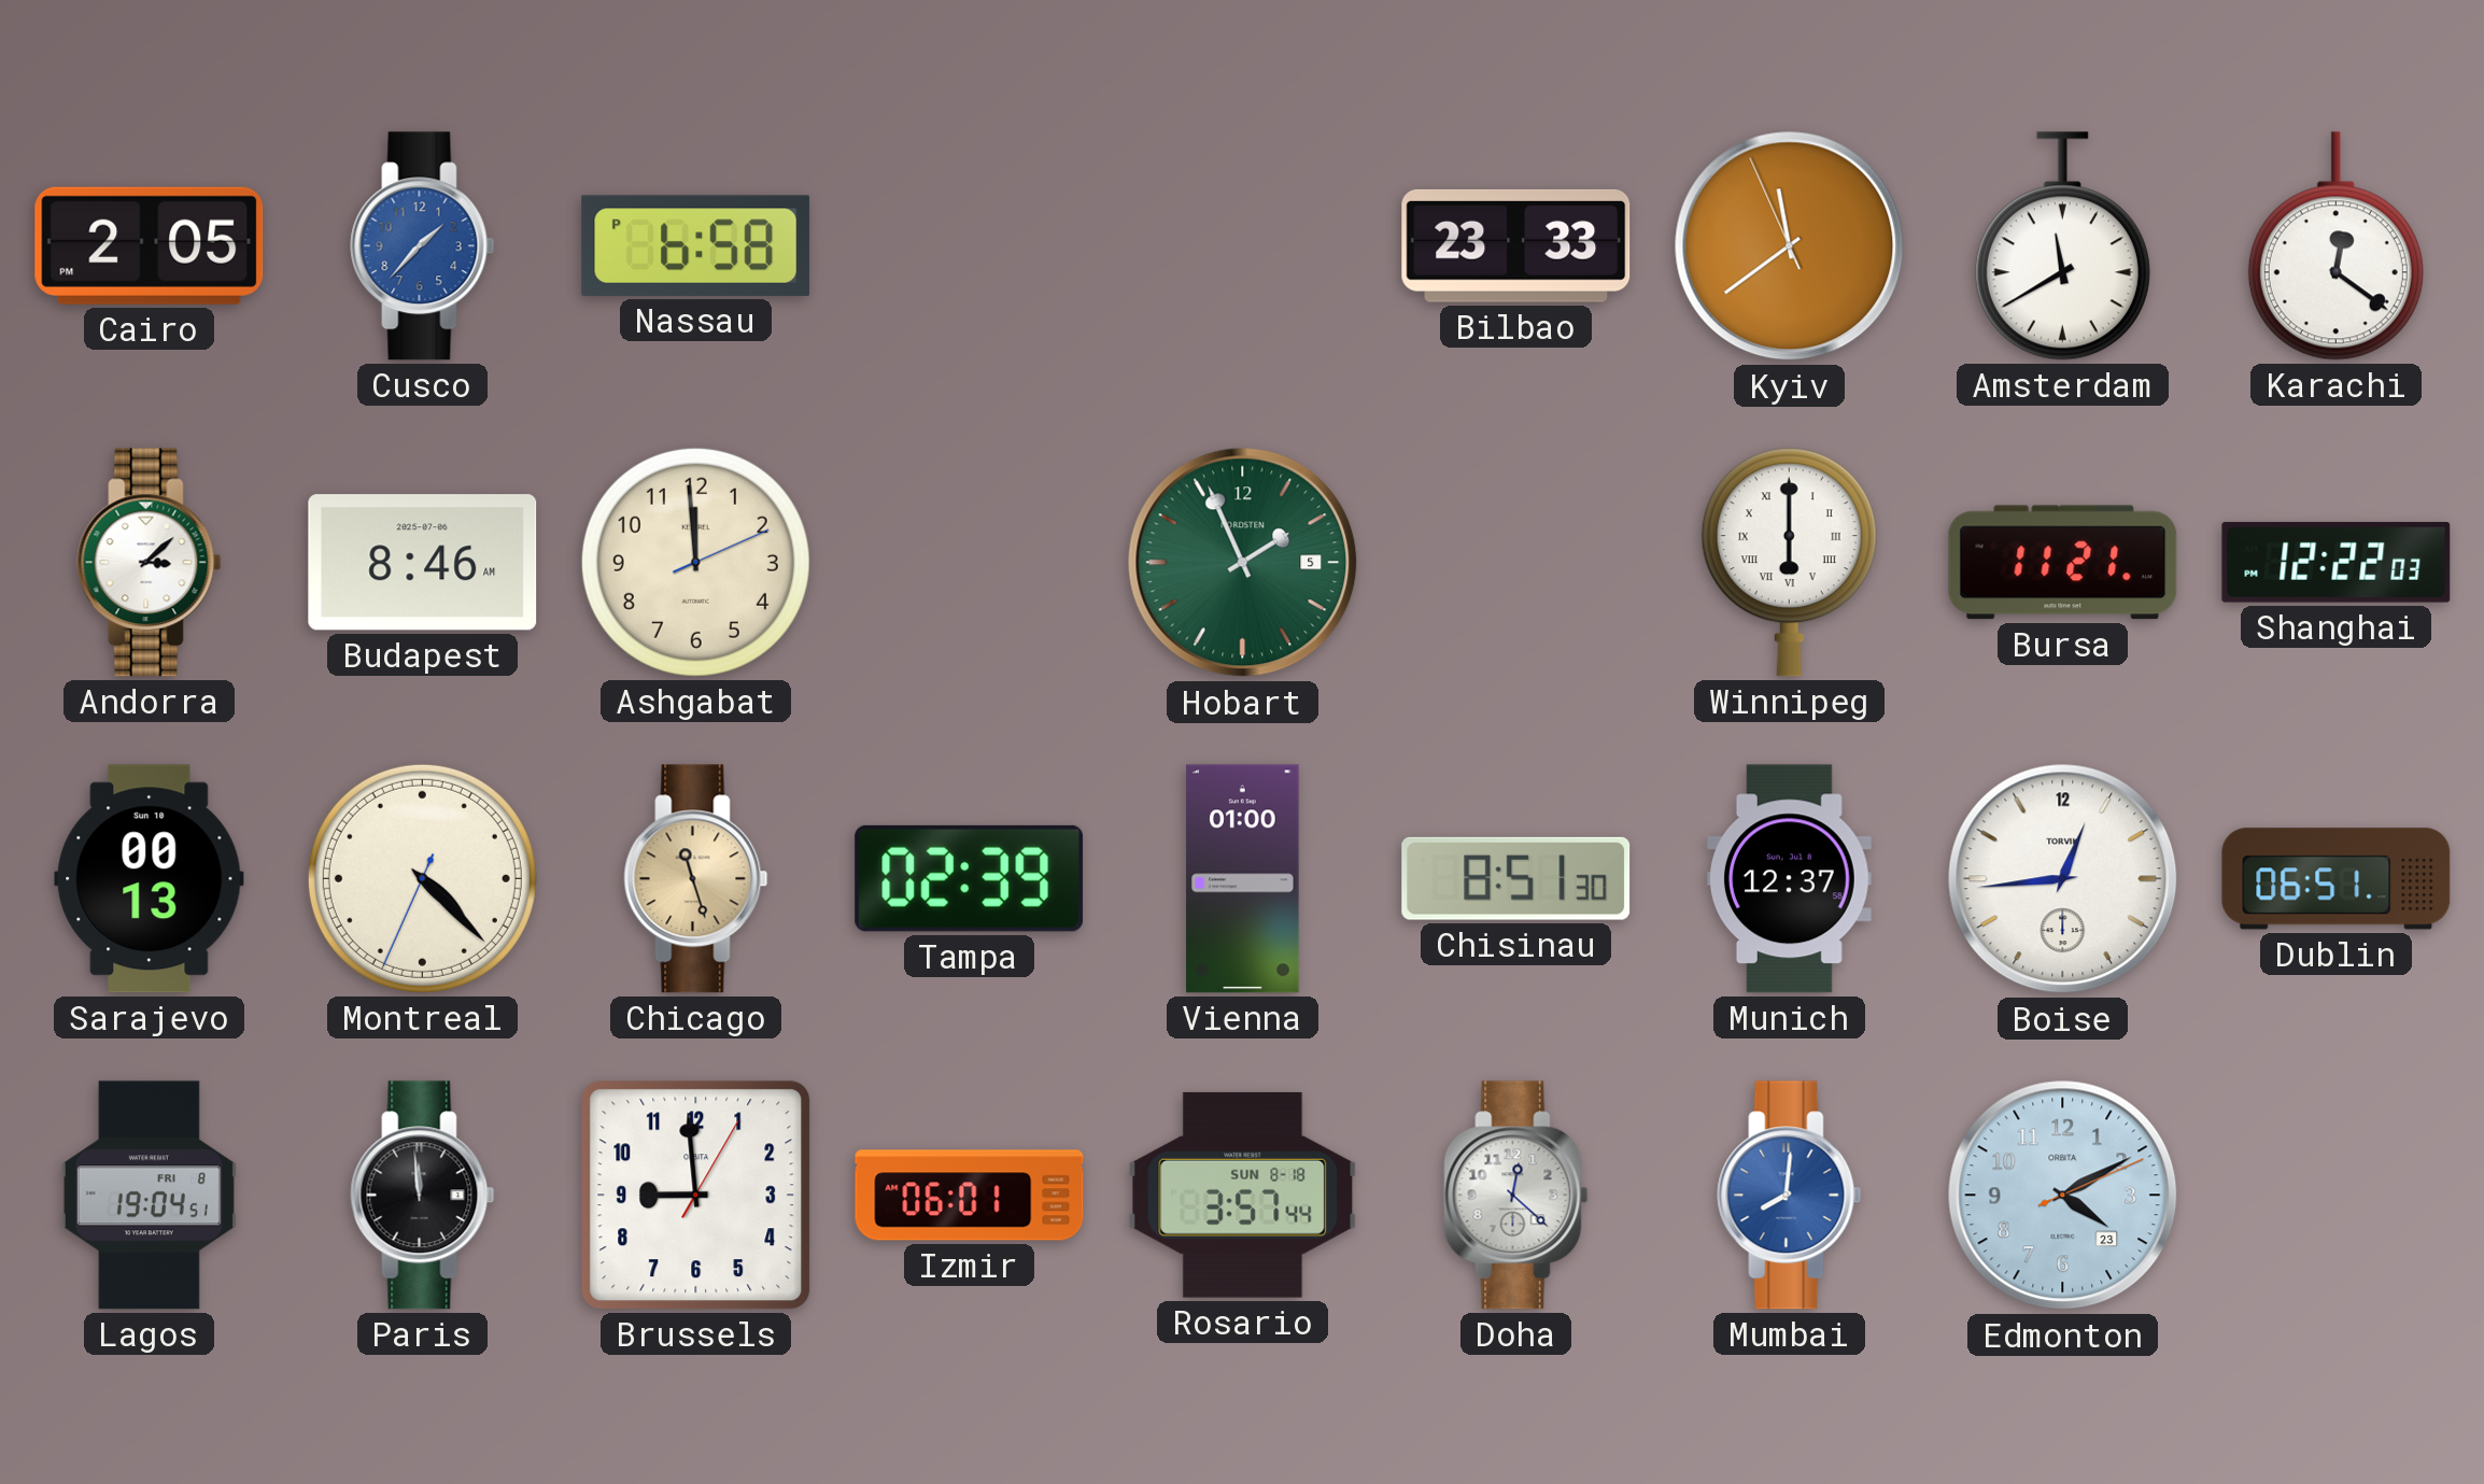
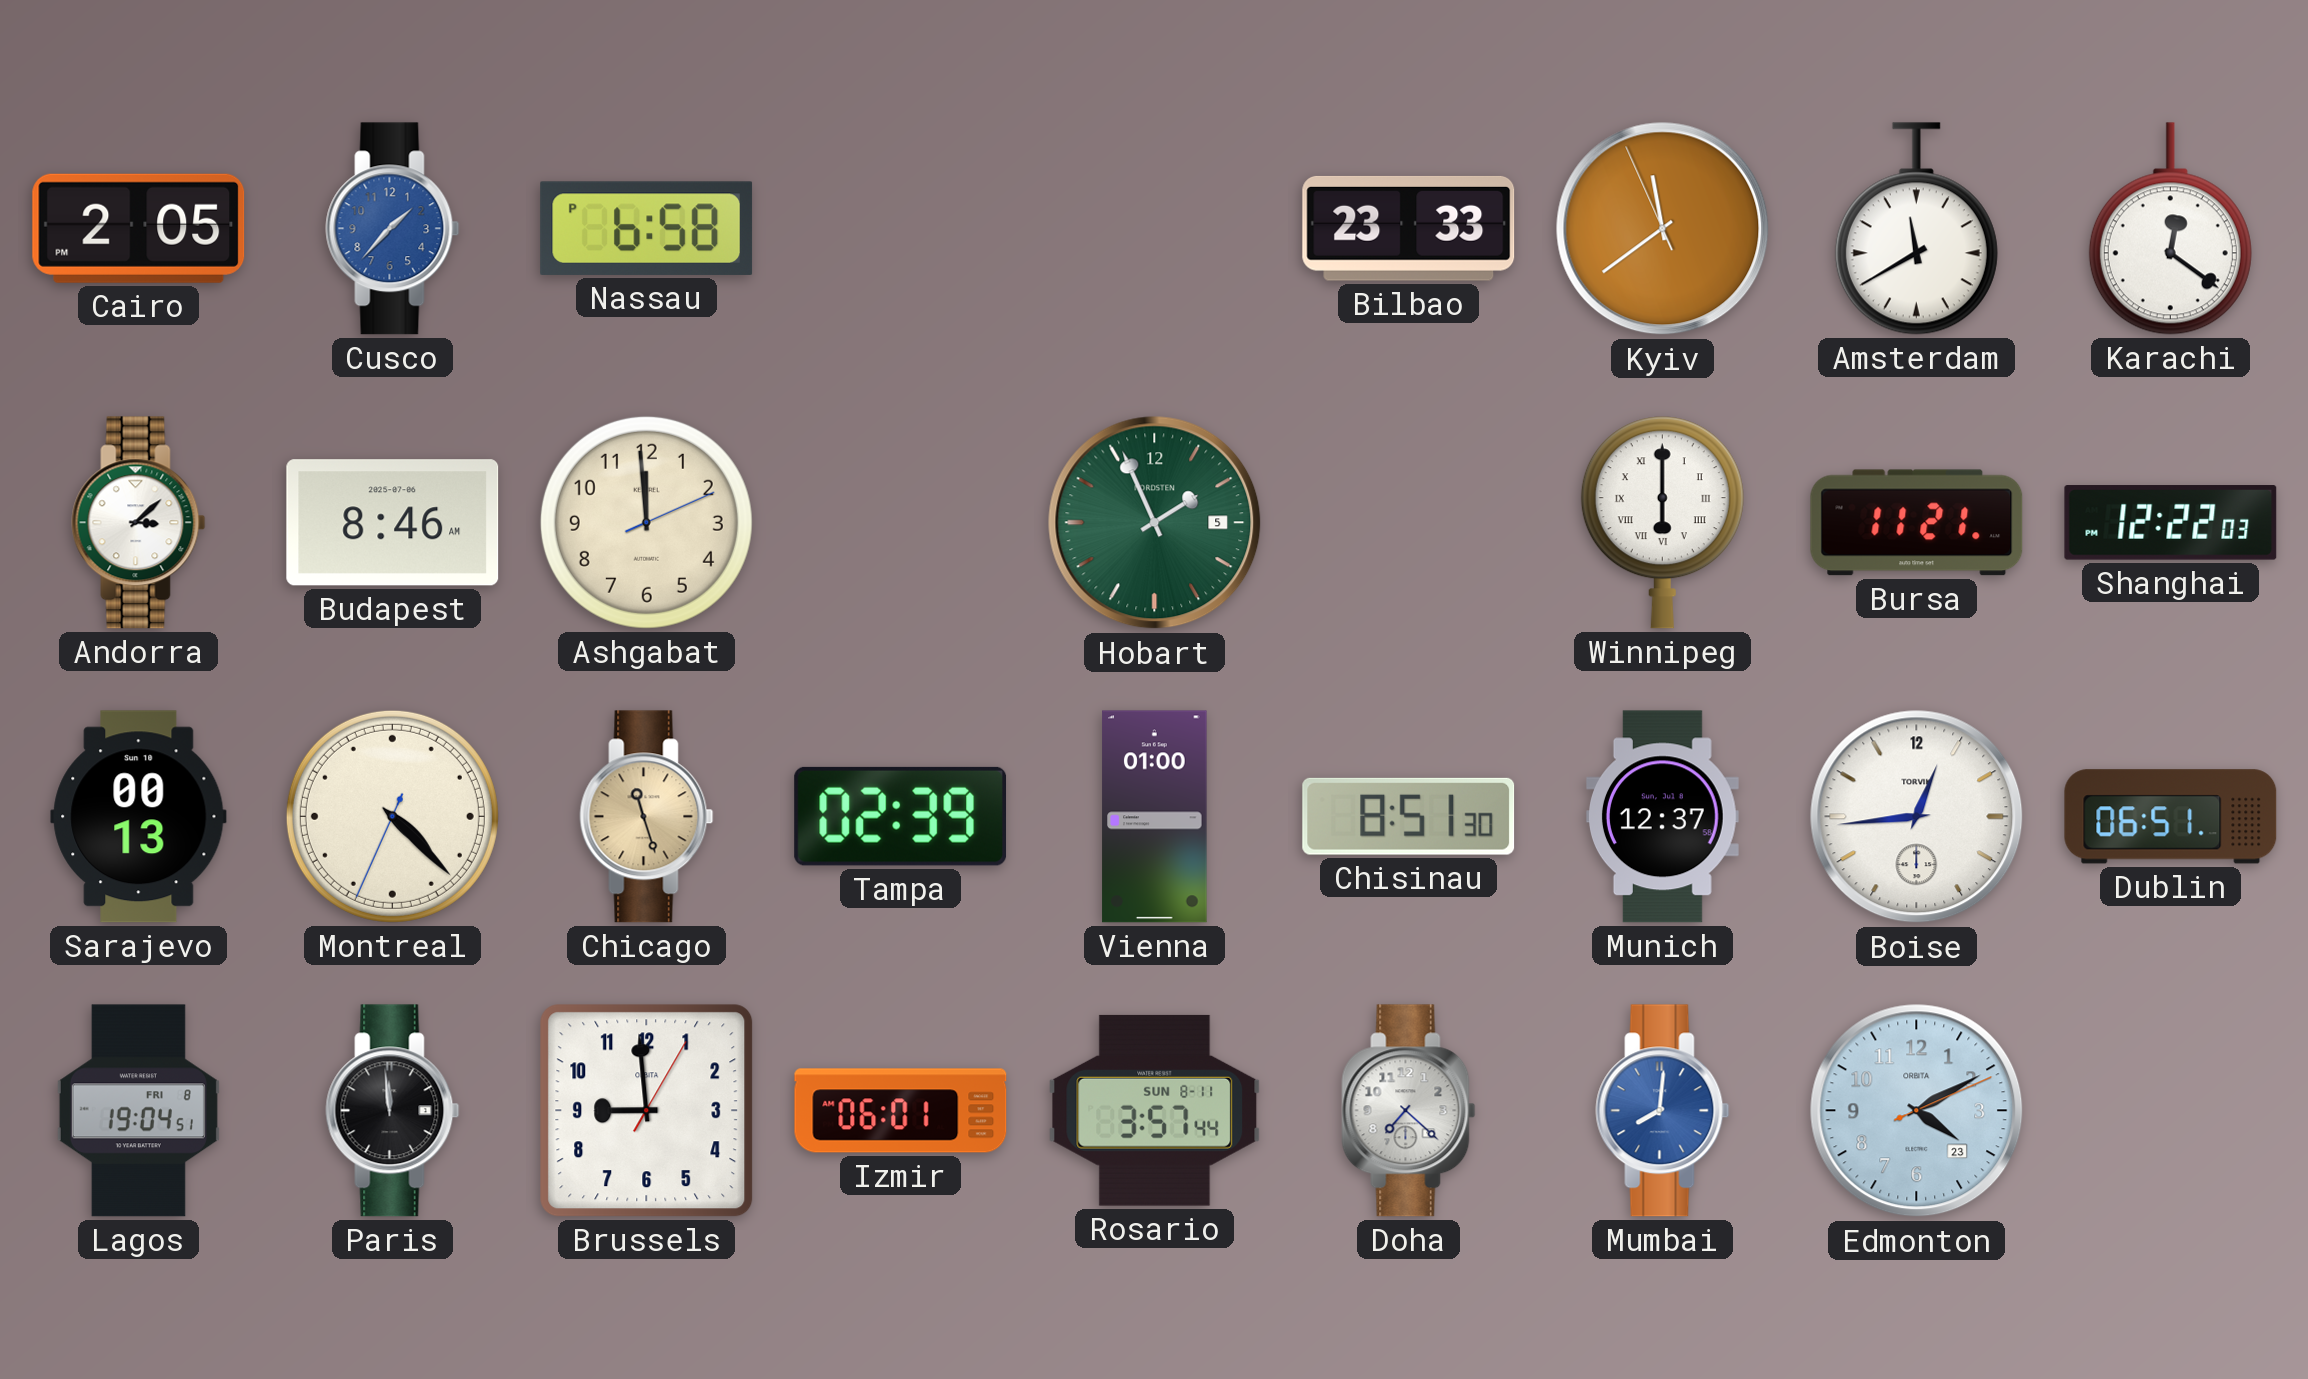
Rosario date: SUN 8-18 -> SUN 8-11 (1155, 1110)
Doha: 12:22 -> 7:22 (1409, 1111)
